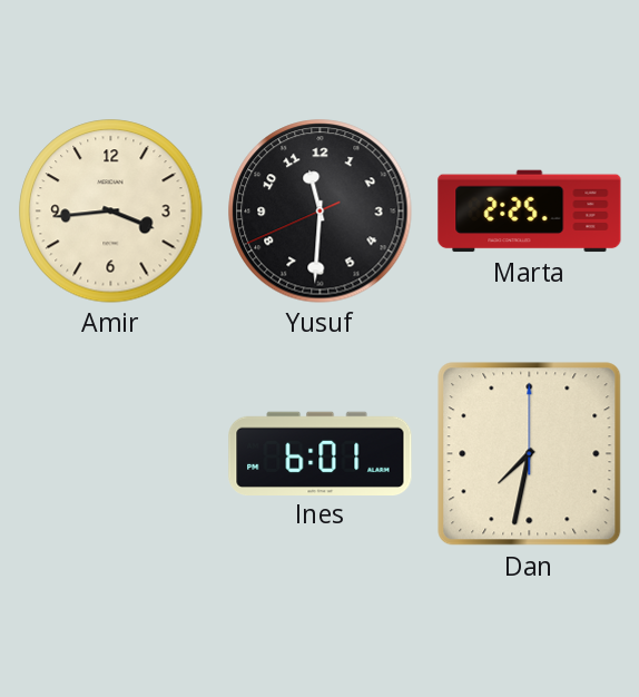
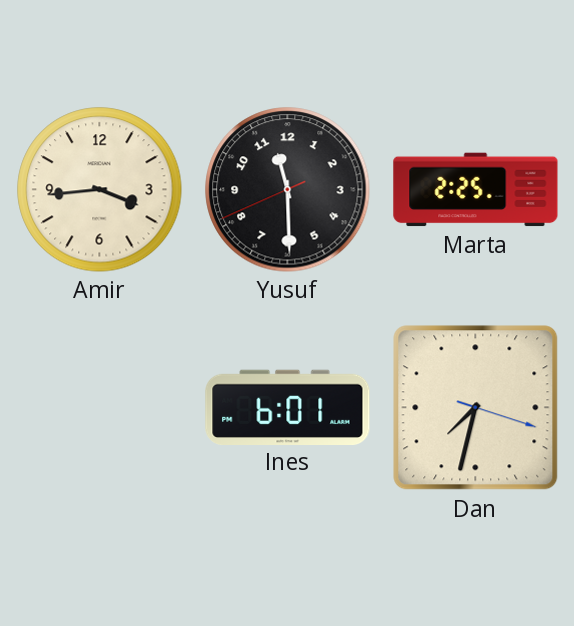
Yusuf: 11:30 -> 11:29 (288, 190)
Dan: 7:32:00 -> 7:32:18 (476, 408)
